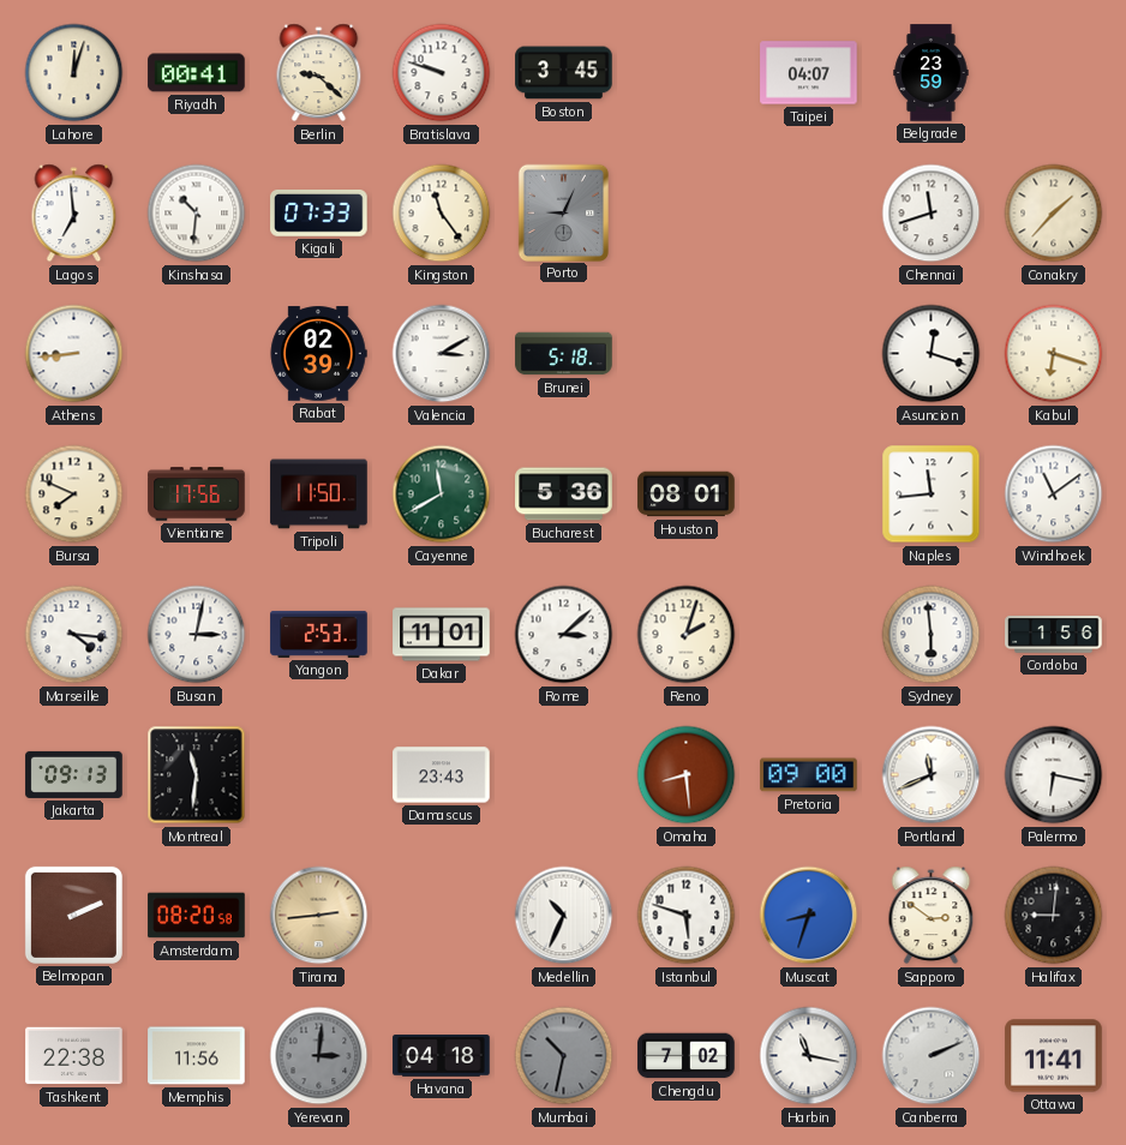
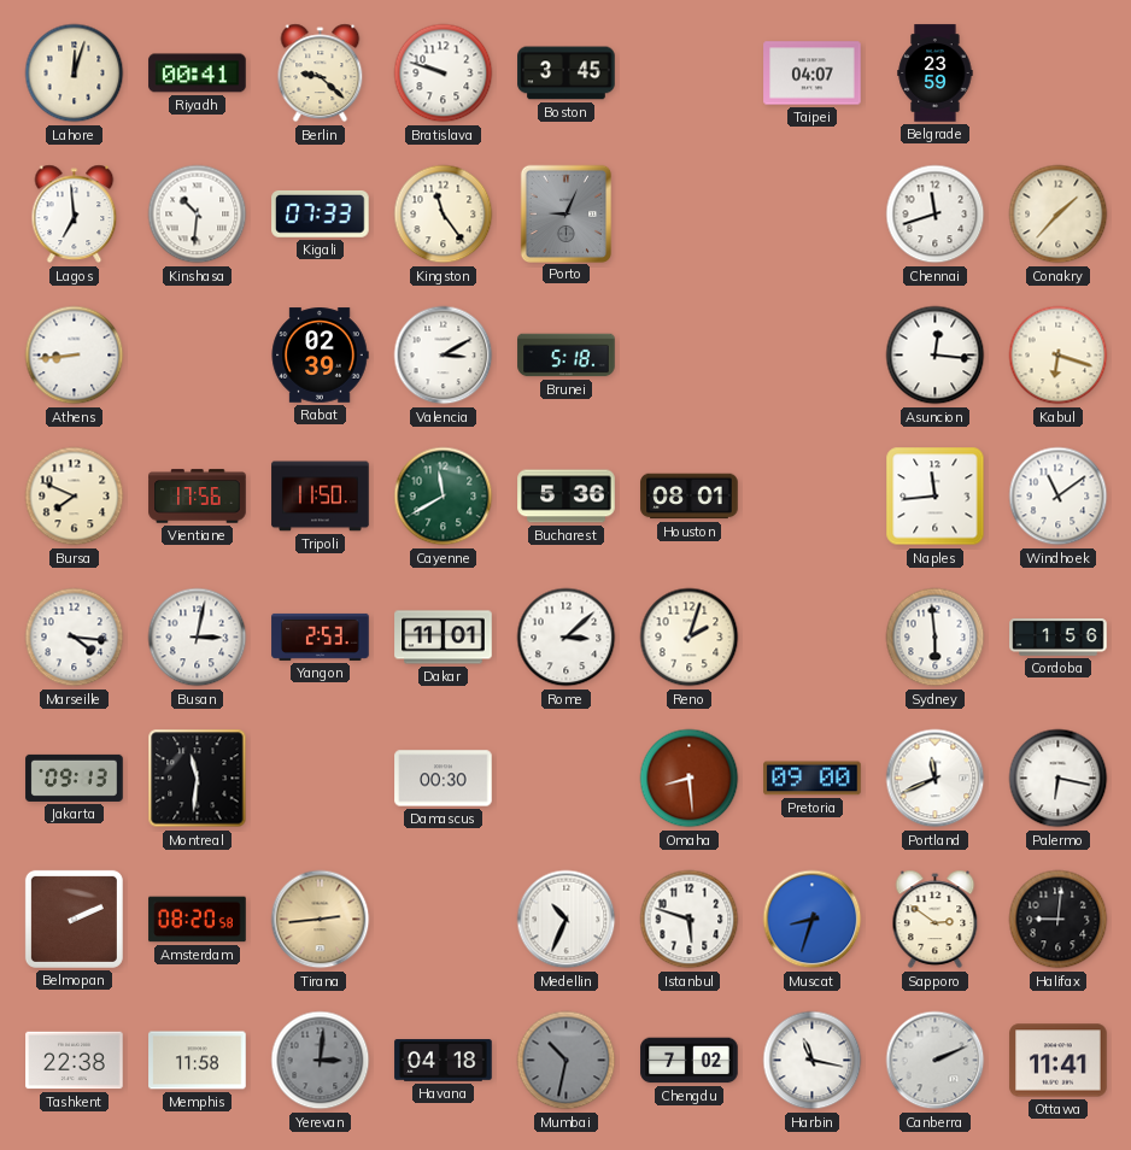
Asuncion: 12:18 -> 12:16 (936, 356)
Damascus: 23:43 -> 00:30 (444, 779)
Memphis: 11:56 -> 11:58 (198, 1061)
